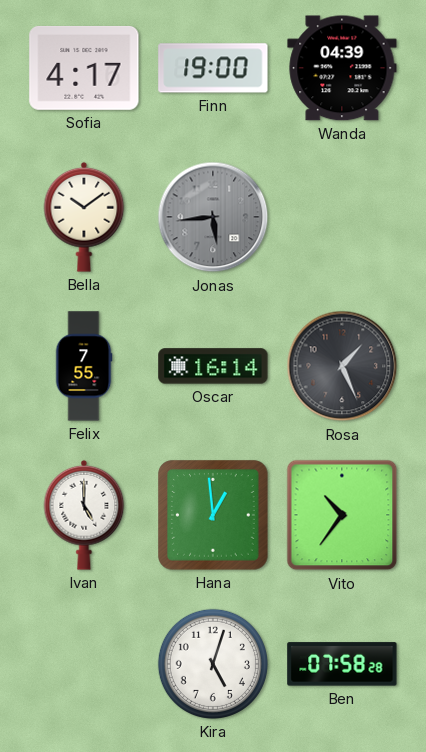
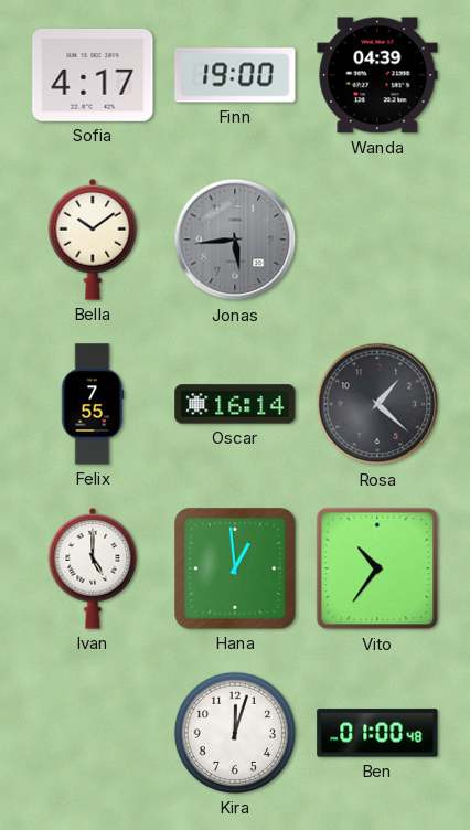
Rosa: 1:26 -> 1:22 (377, 404)
Kira: 5:03 -> 12:03 (235, 733)
Ben: 07:58 -> 01:00 (377, 733)
